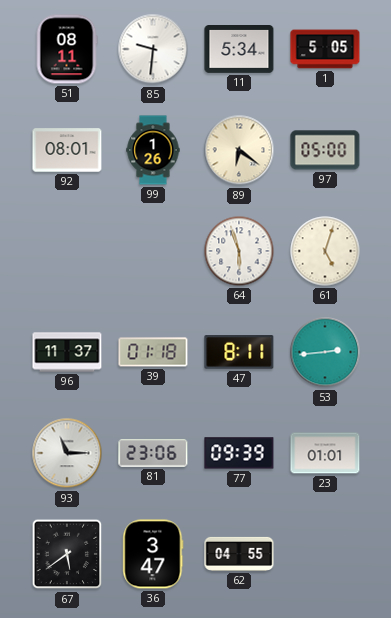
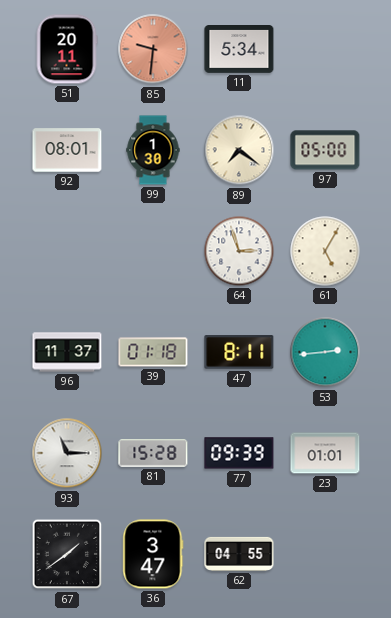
51: 08:11 -> 20:11 (67, 49)
85 dial: white -> salmon (153, 49)
1: 5:05 -> none (325, 49)
99: 1:26 -> 1:30 (153, 150)
89: 6:21 -> 7:21 (239, 150)
64: 5:57 -> 2:57 (239, 251)
61: 5:03 -> 5:05 (325, 251)
81: 23:06 -> 15:28 (153, 453)
67: 5:39 -> 1:39 (67, 554)
